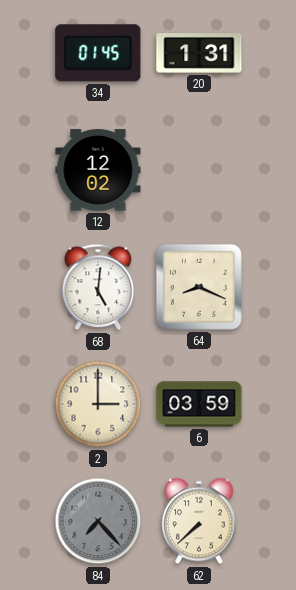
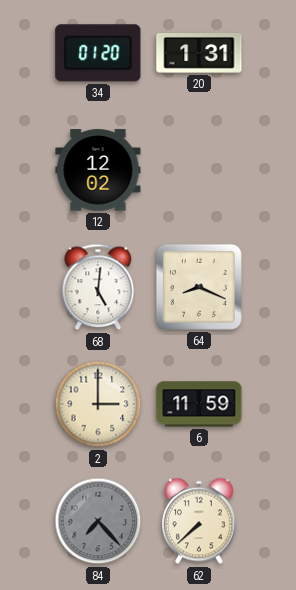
34: 01:45 -> 01:20 (98, 53)
6: 03:59 -> 11:59 (199, 404)
